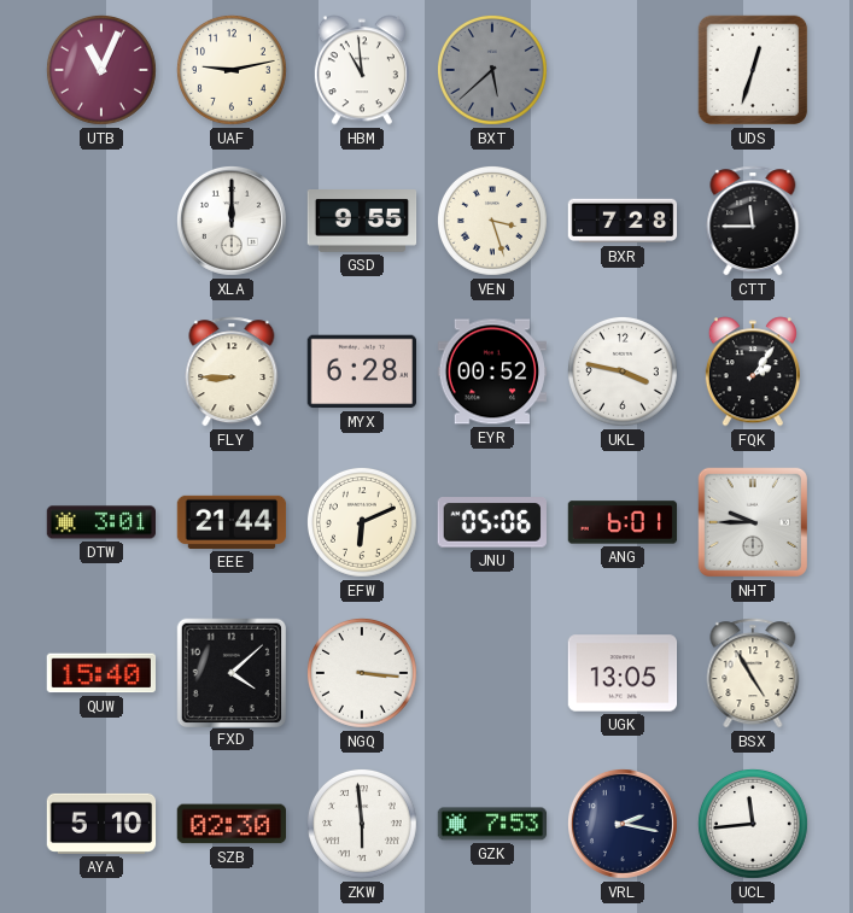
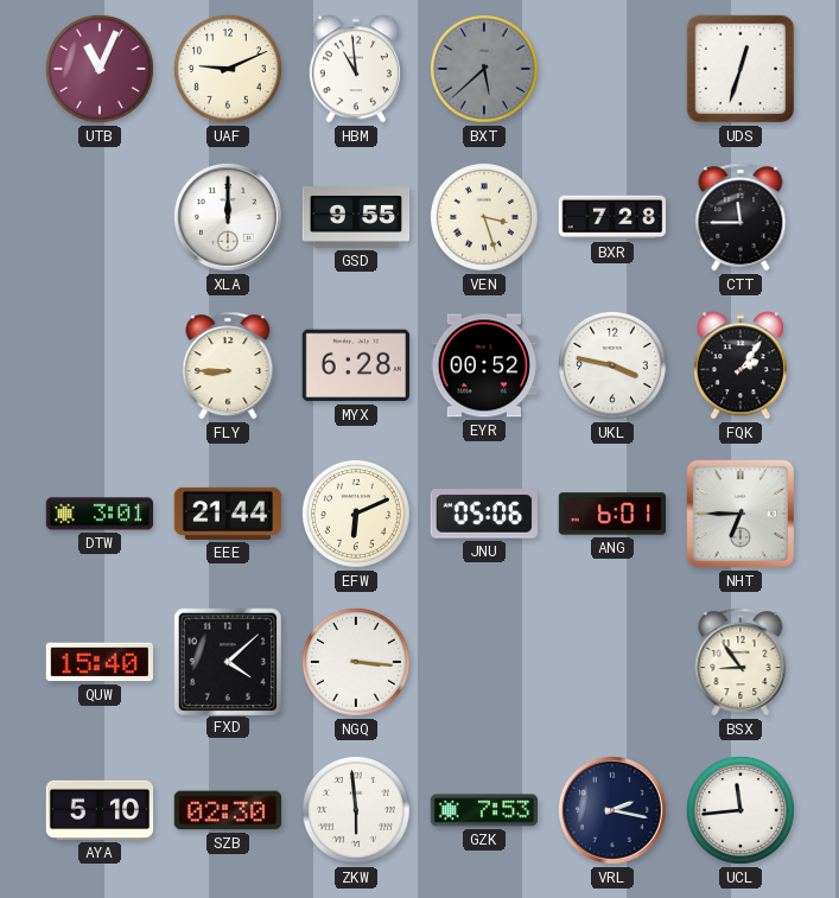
UAF: 9:13 -> 9:11 (228, 69)
NHT: 9:45 -> 6:45 (741, 514)
UGK: 13:05 -> none (623, 673)
BSX: 4:55 -> 8:54 (741, 662)
